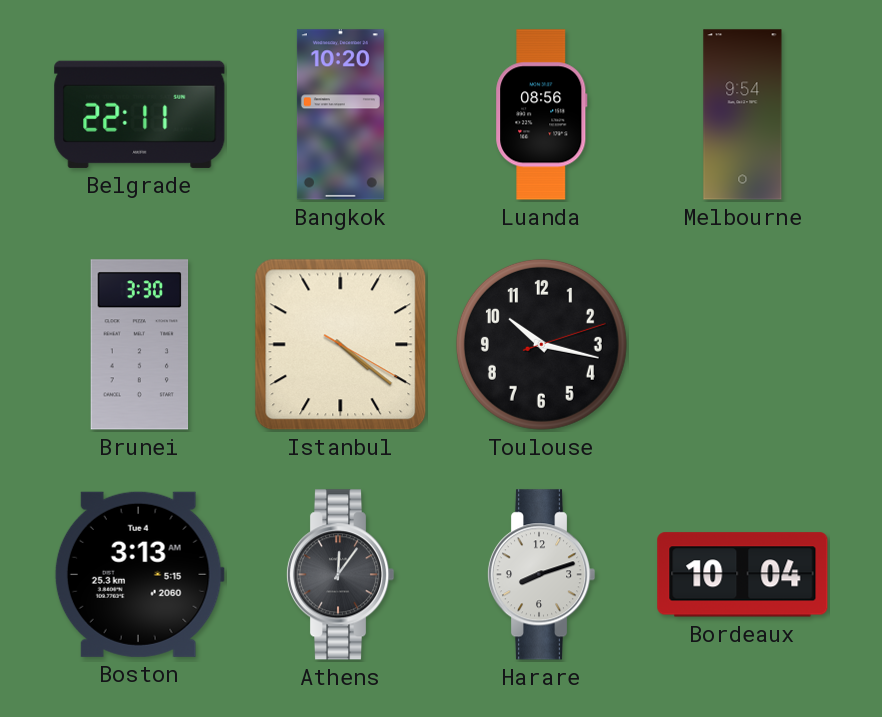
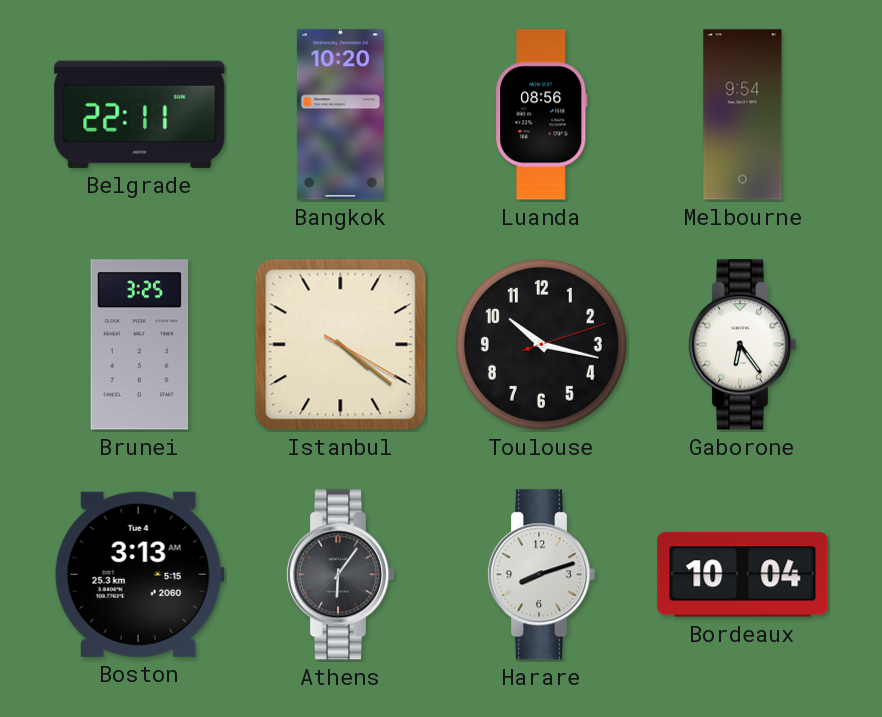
Brunei: 3:30 -> 3:25 (140, 345)
Gaborone: none -> 6:24 (742, 345)
Athens: 12:06 -> 6:06 (340, 575)
